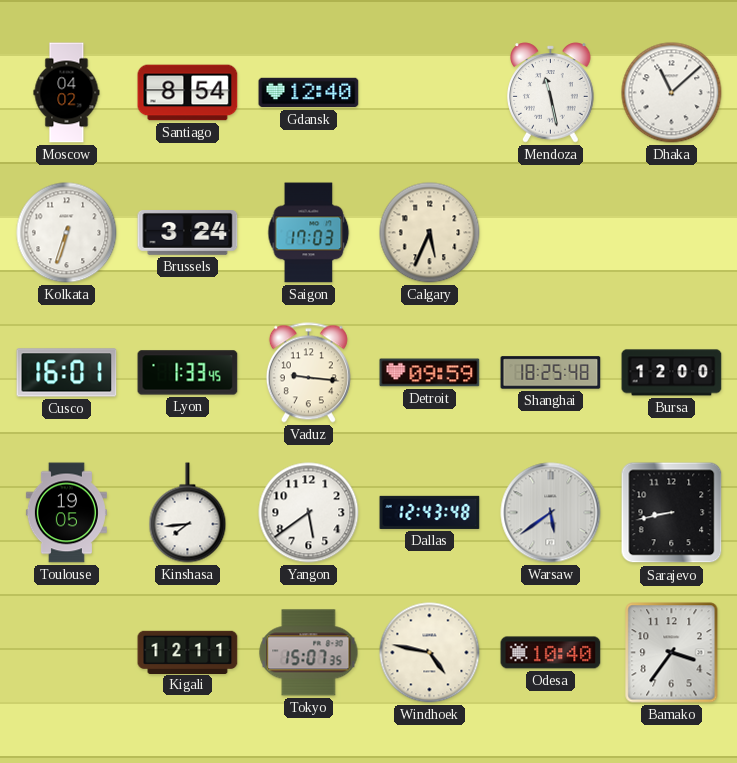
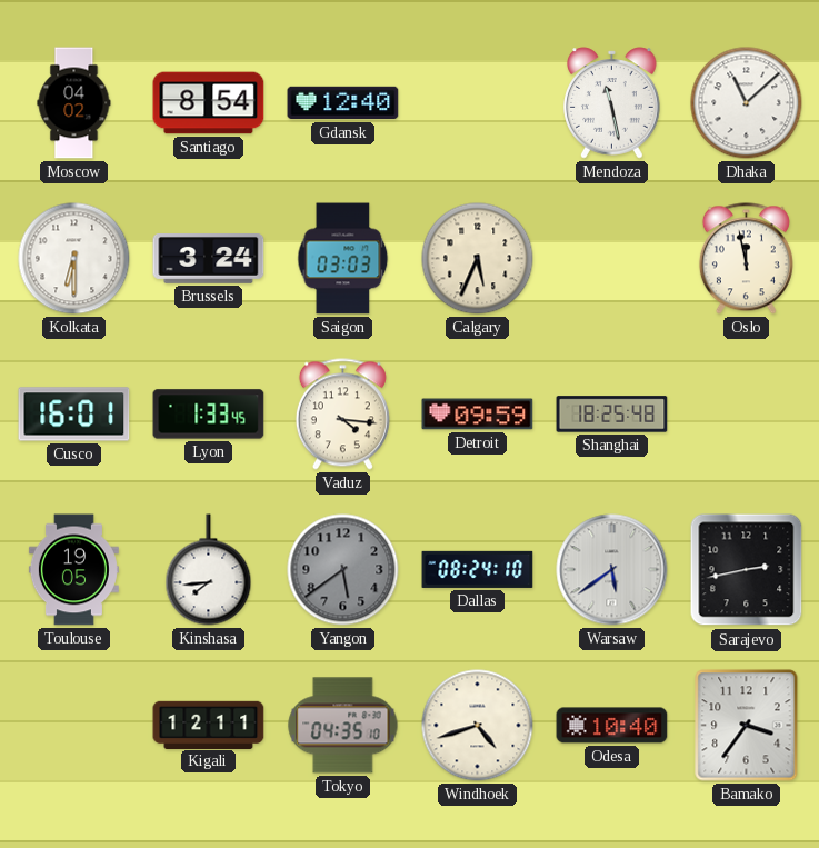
Kolkata: 6:33 -> 6:30 (74, 259)
Saigon: 17:03 -> 03:03 (343, 259)
Oslo: none -> 11:58 (746, 259)
Vaduz: 9:16 -> 4:16 (342, 415)
Bursa: 12:00 -> none (672, 373)
Yangon dial: white -> grey (343, 570)
Dallas: 12:43 -> 08:24 (478, 569)
Sarajevo: 8:43 -> 2:43 (747, 570)
Tokyo: 15:07 -> 04:35 (343, 726)
Windhoek: 4:47 -> 4:42 (478, 726)
